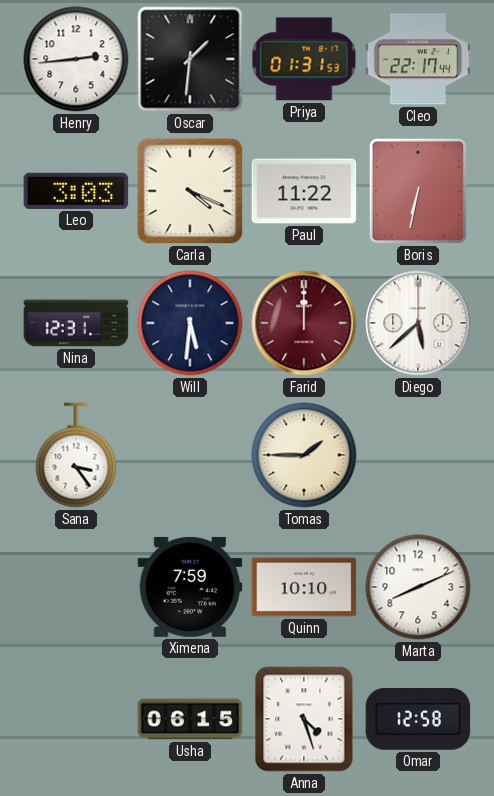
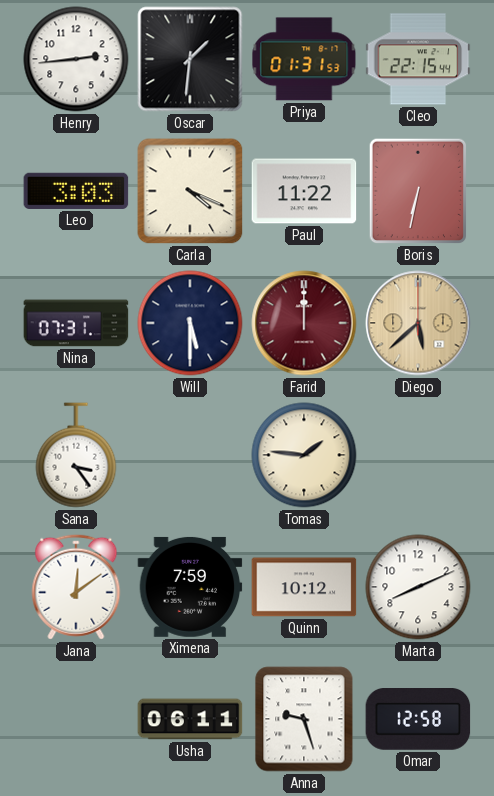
Cleo: 22:17 -> 22:15 (418, 59)
Nina: 12:31 -> 07:31 (76, 323)
Will: 5:31 -> 5:30 (190, 323)
Diego dial: white -> champagne (418, 323)
Tomas: 1:45 -> 1:46 (304, 455)
Jana: none -> 12:09 (76, 587)
Quinn: 10:10 -> 10:12 (304, 587)
Usha: 06:15 -> 06:11 (190, 719)
Anna: 4:27 -> 9:27 (304, 719)
